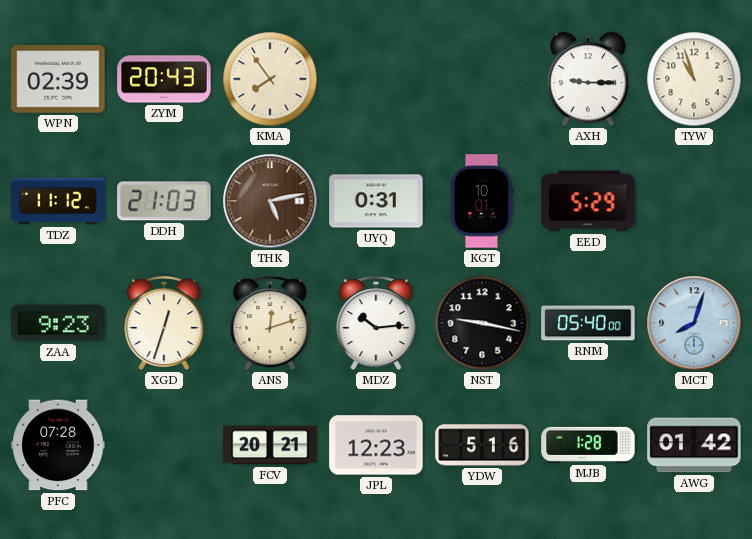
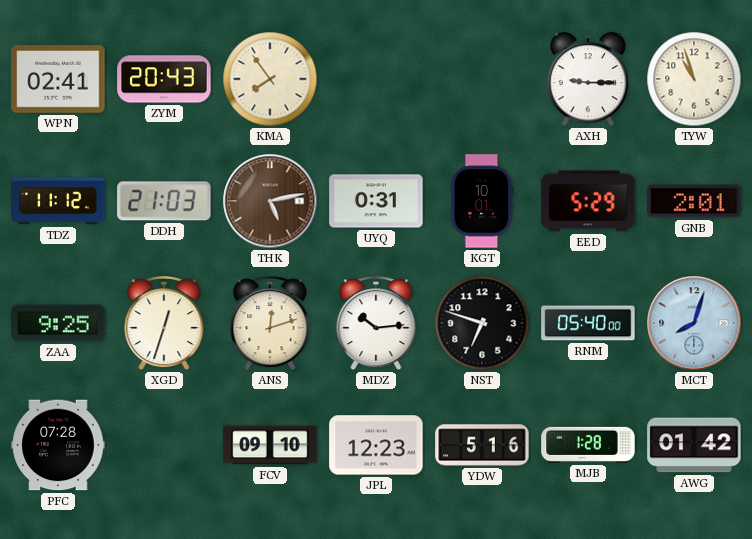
WPN: 02:39 -> 02:41 (58, 79)
GNB: none -> 2:01 (694, 201)
ZAA: 9:23 -> 9:25 (58, 323)
NST: 9:17 -> 6:48 (482, 323)
FCV: 20:21 -> 09:10 (270, 445)
